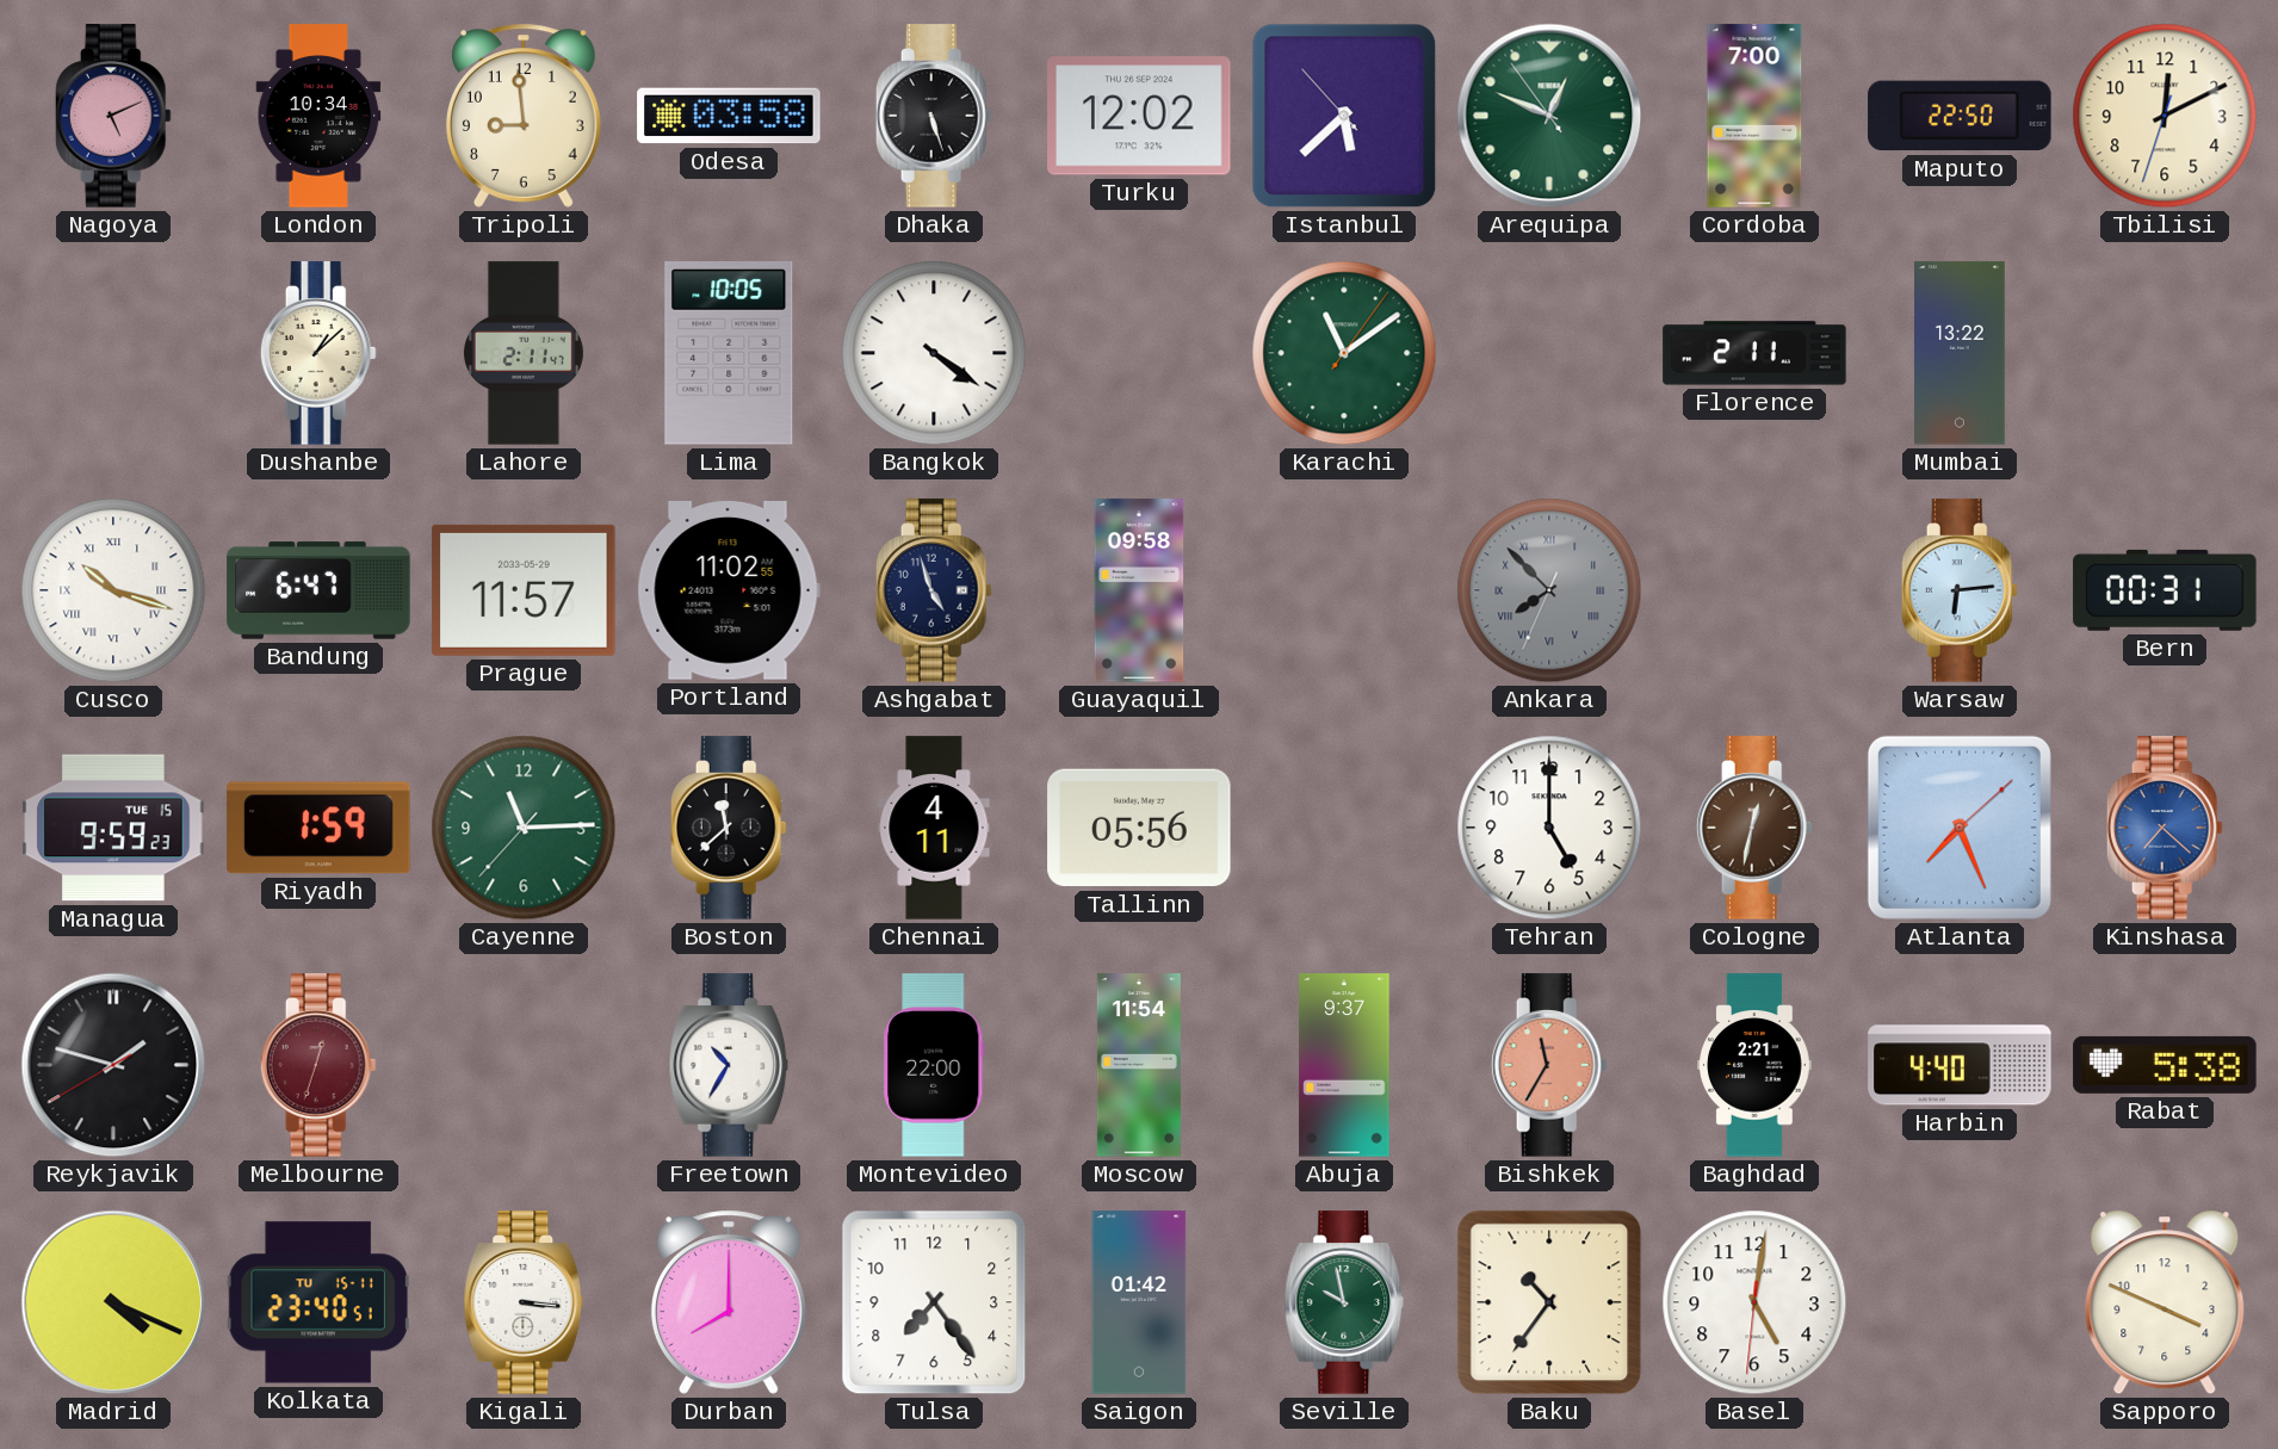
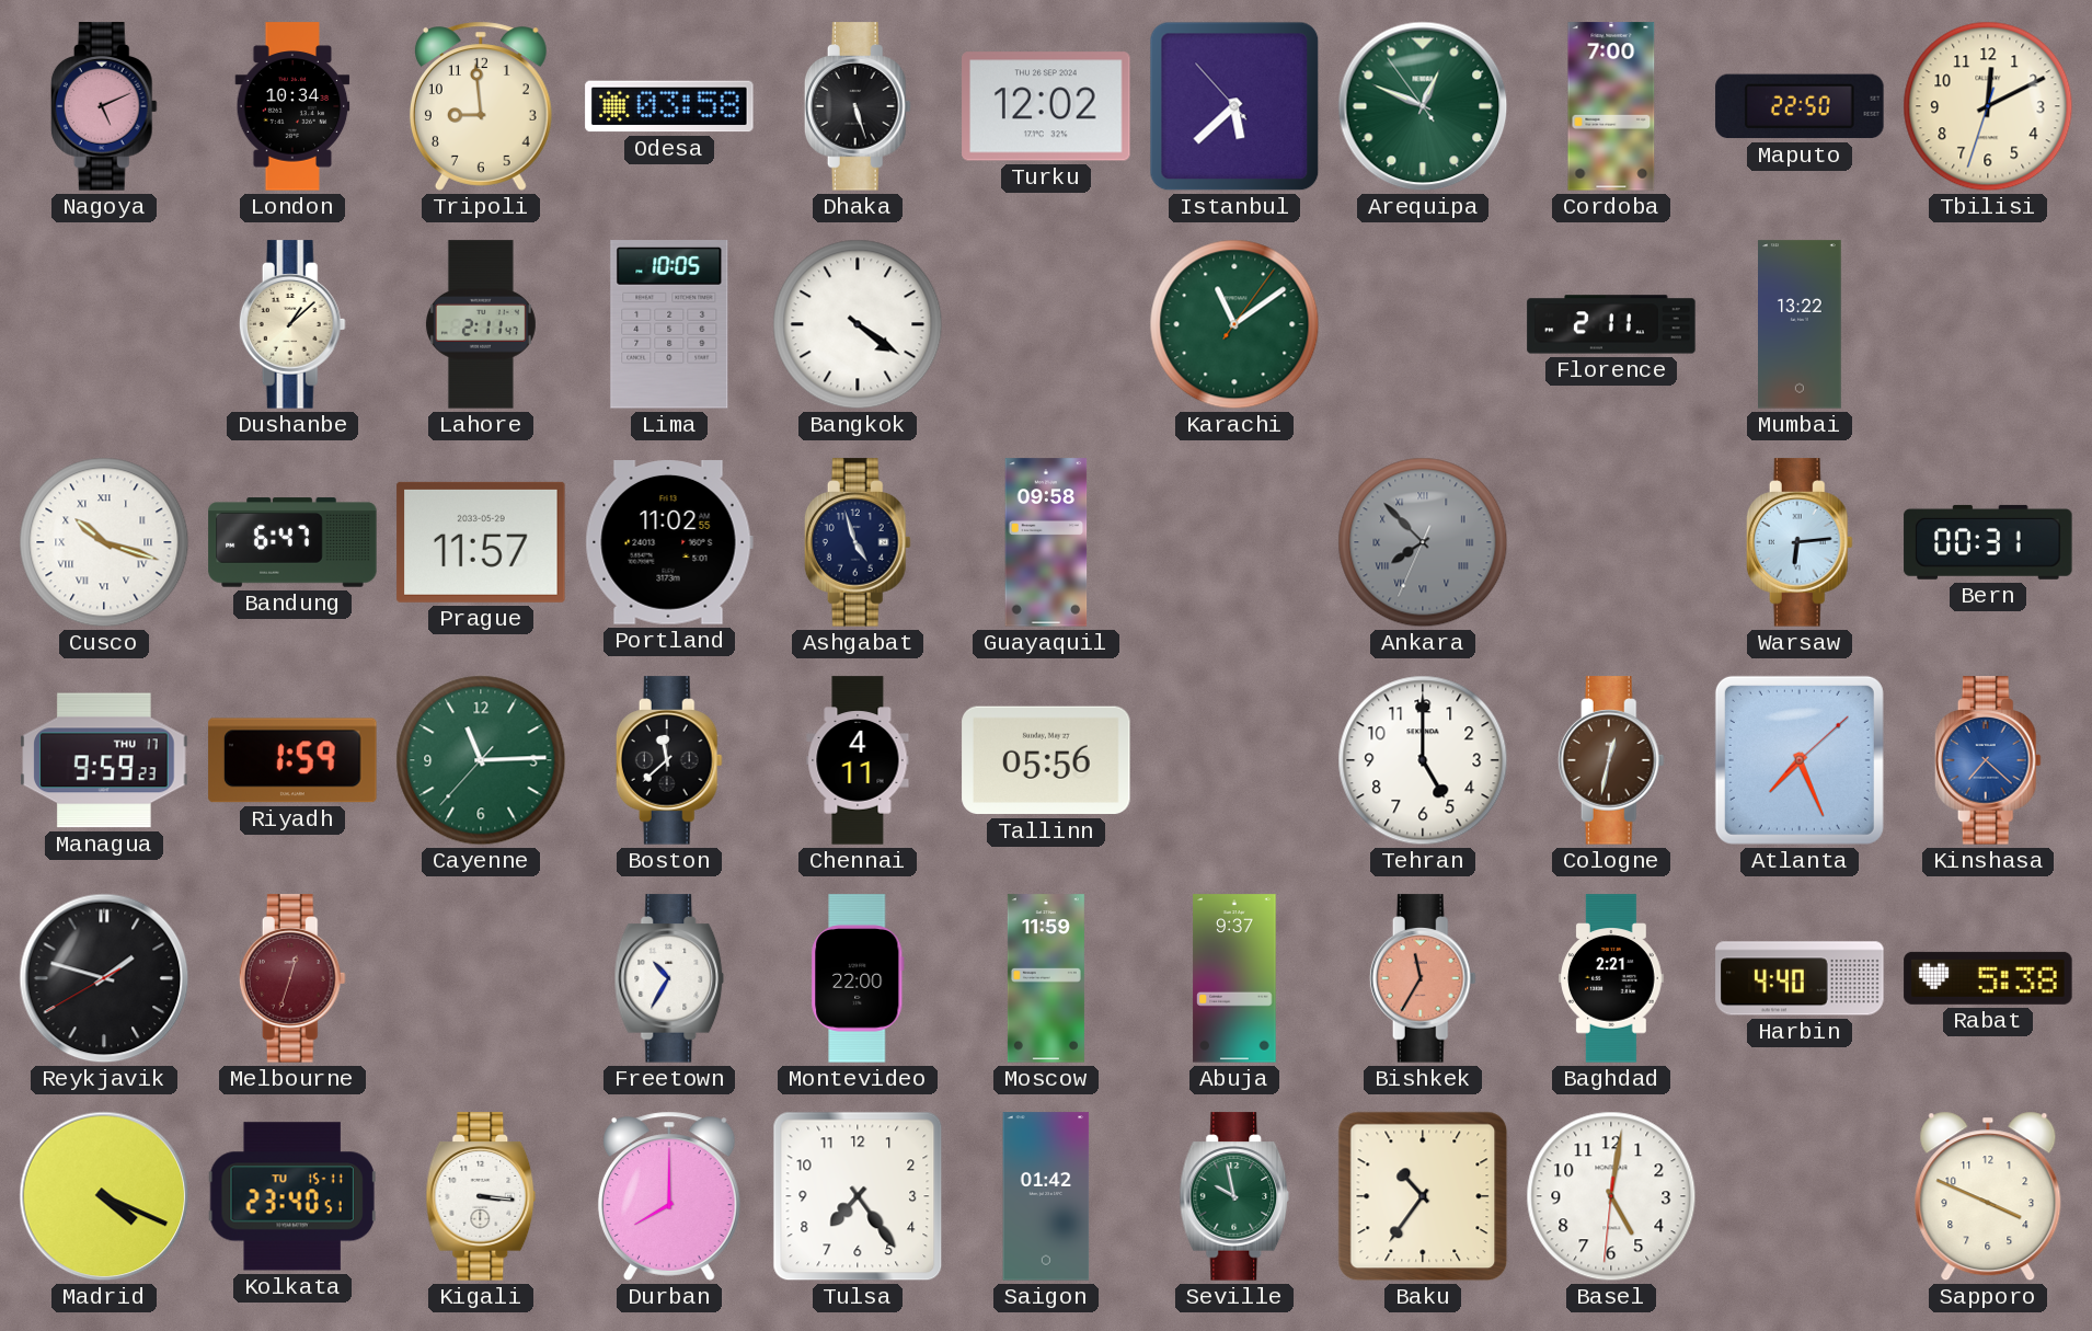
Managua date: TUE 15 -> THU 17 (104, 760)
Moscow: 11:54 -> 11:59 (1046, 978)
